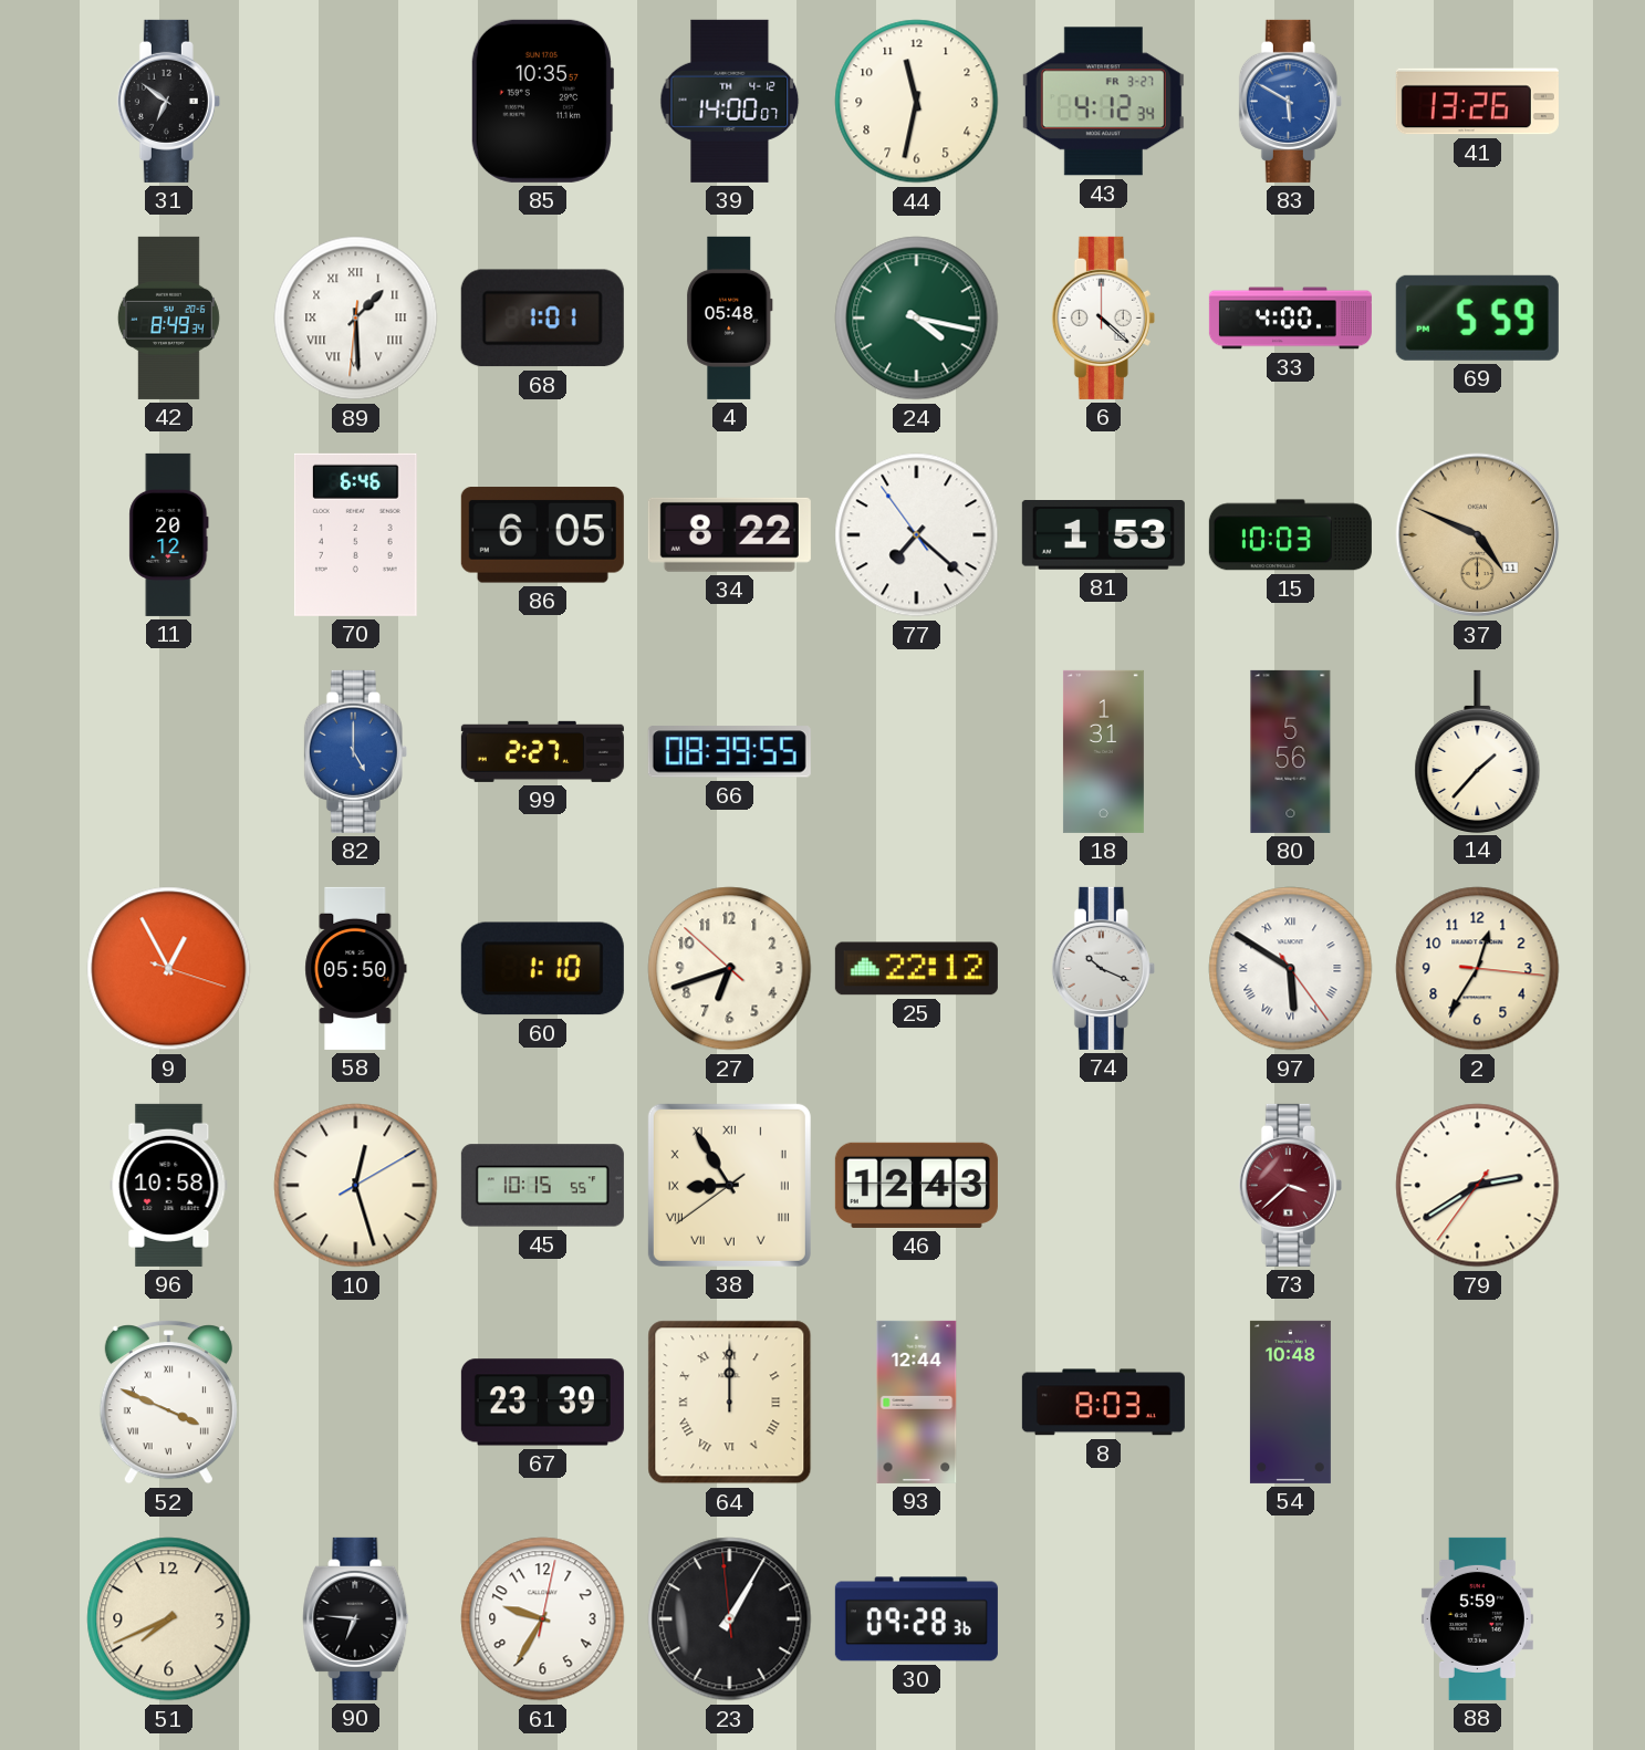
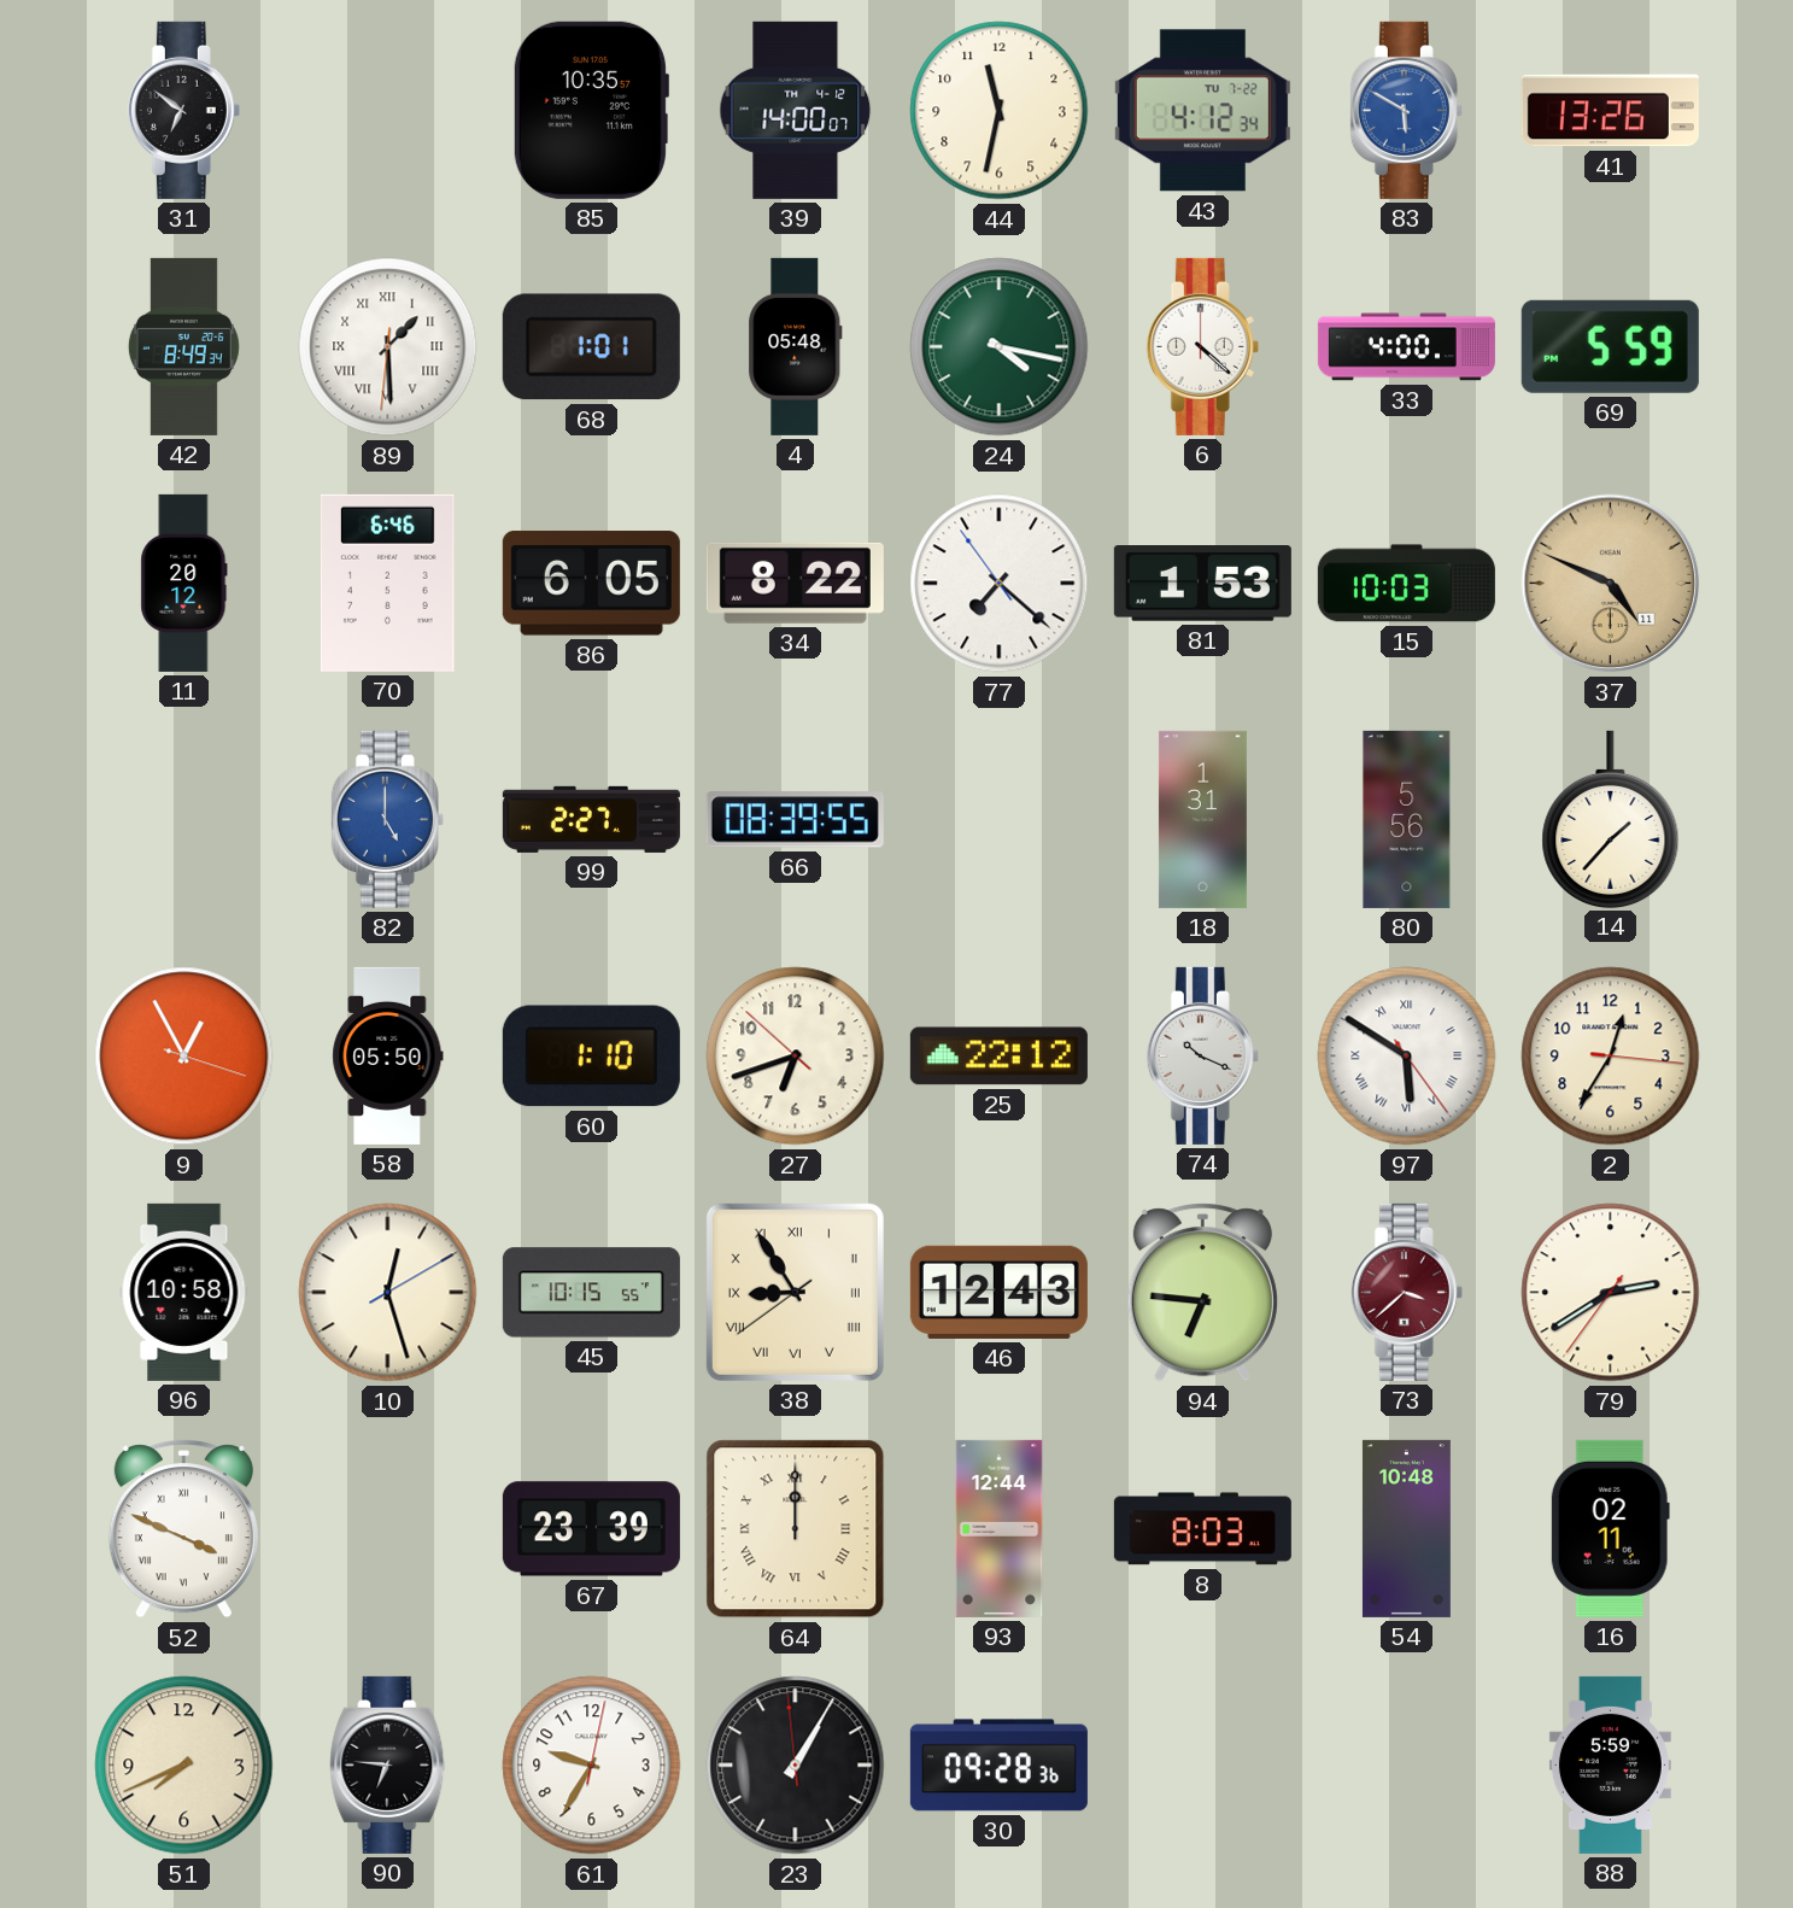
43 date: FR 3-27 -> TU 7-22 (1202, 111)
94: none -> 6:46 (1202, 1293)
16: none -> 02:11 (1610, 1528)
